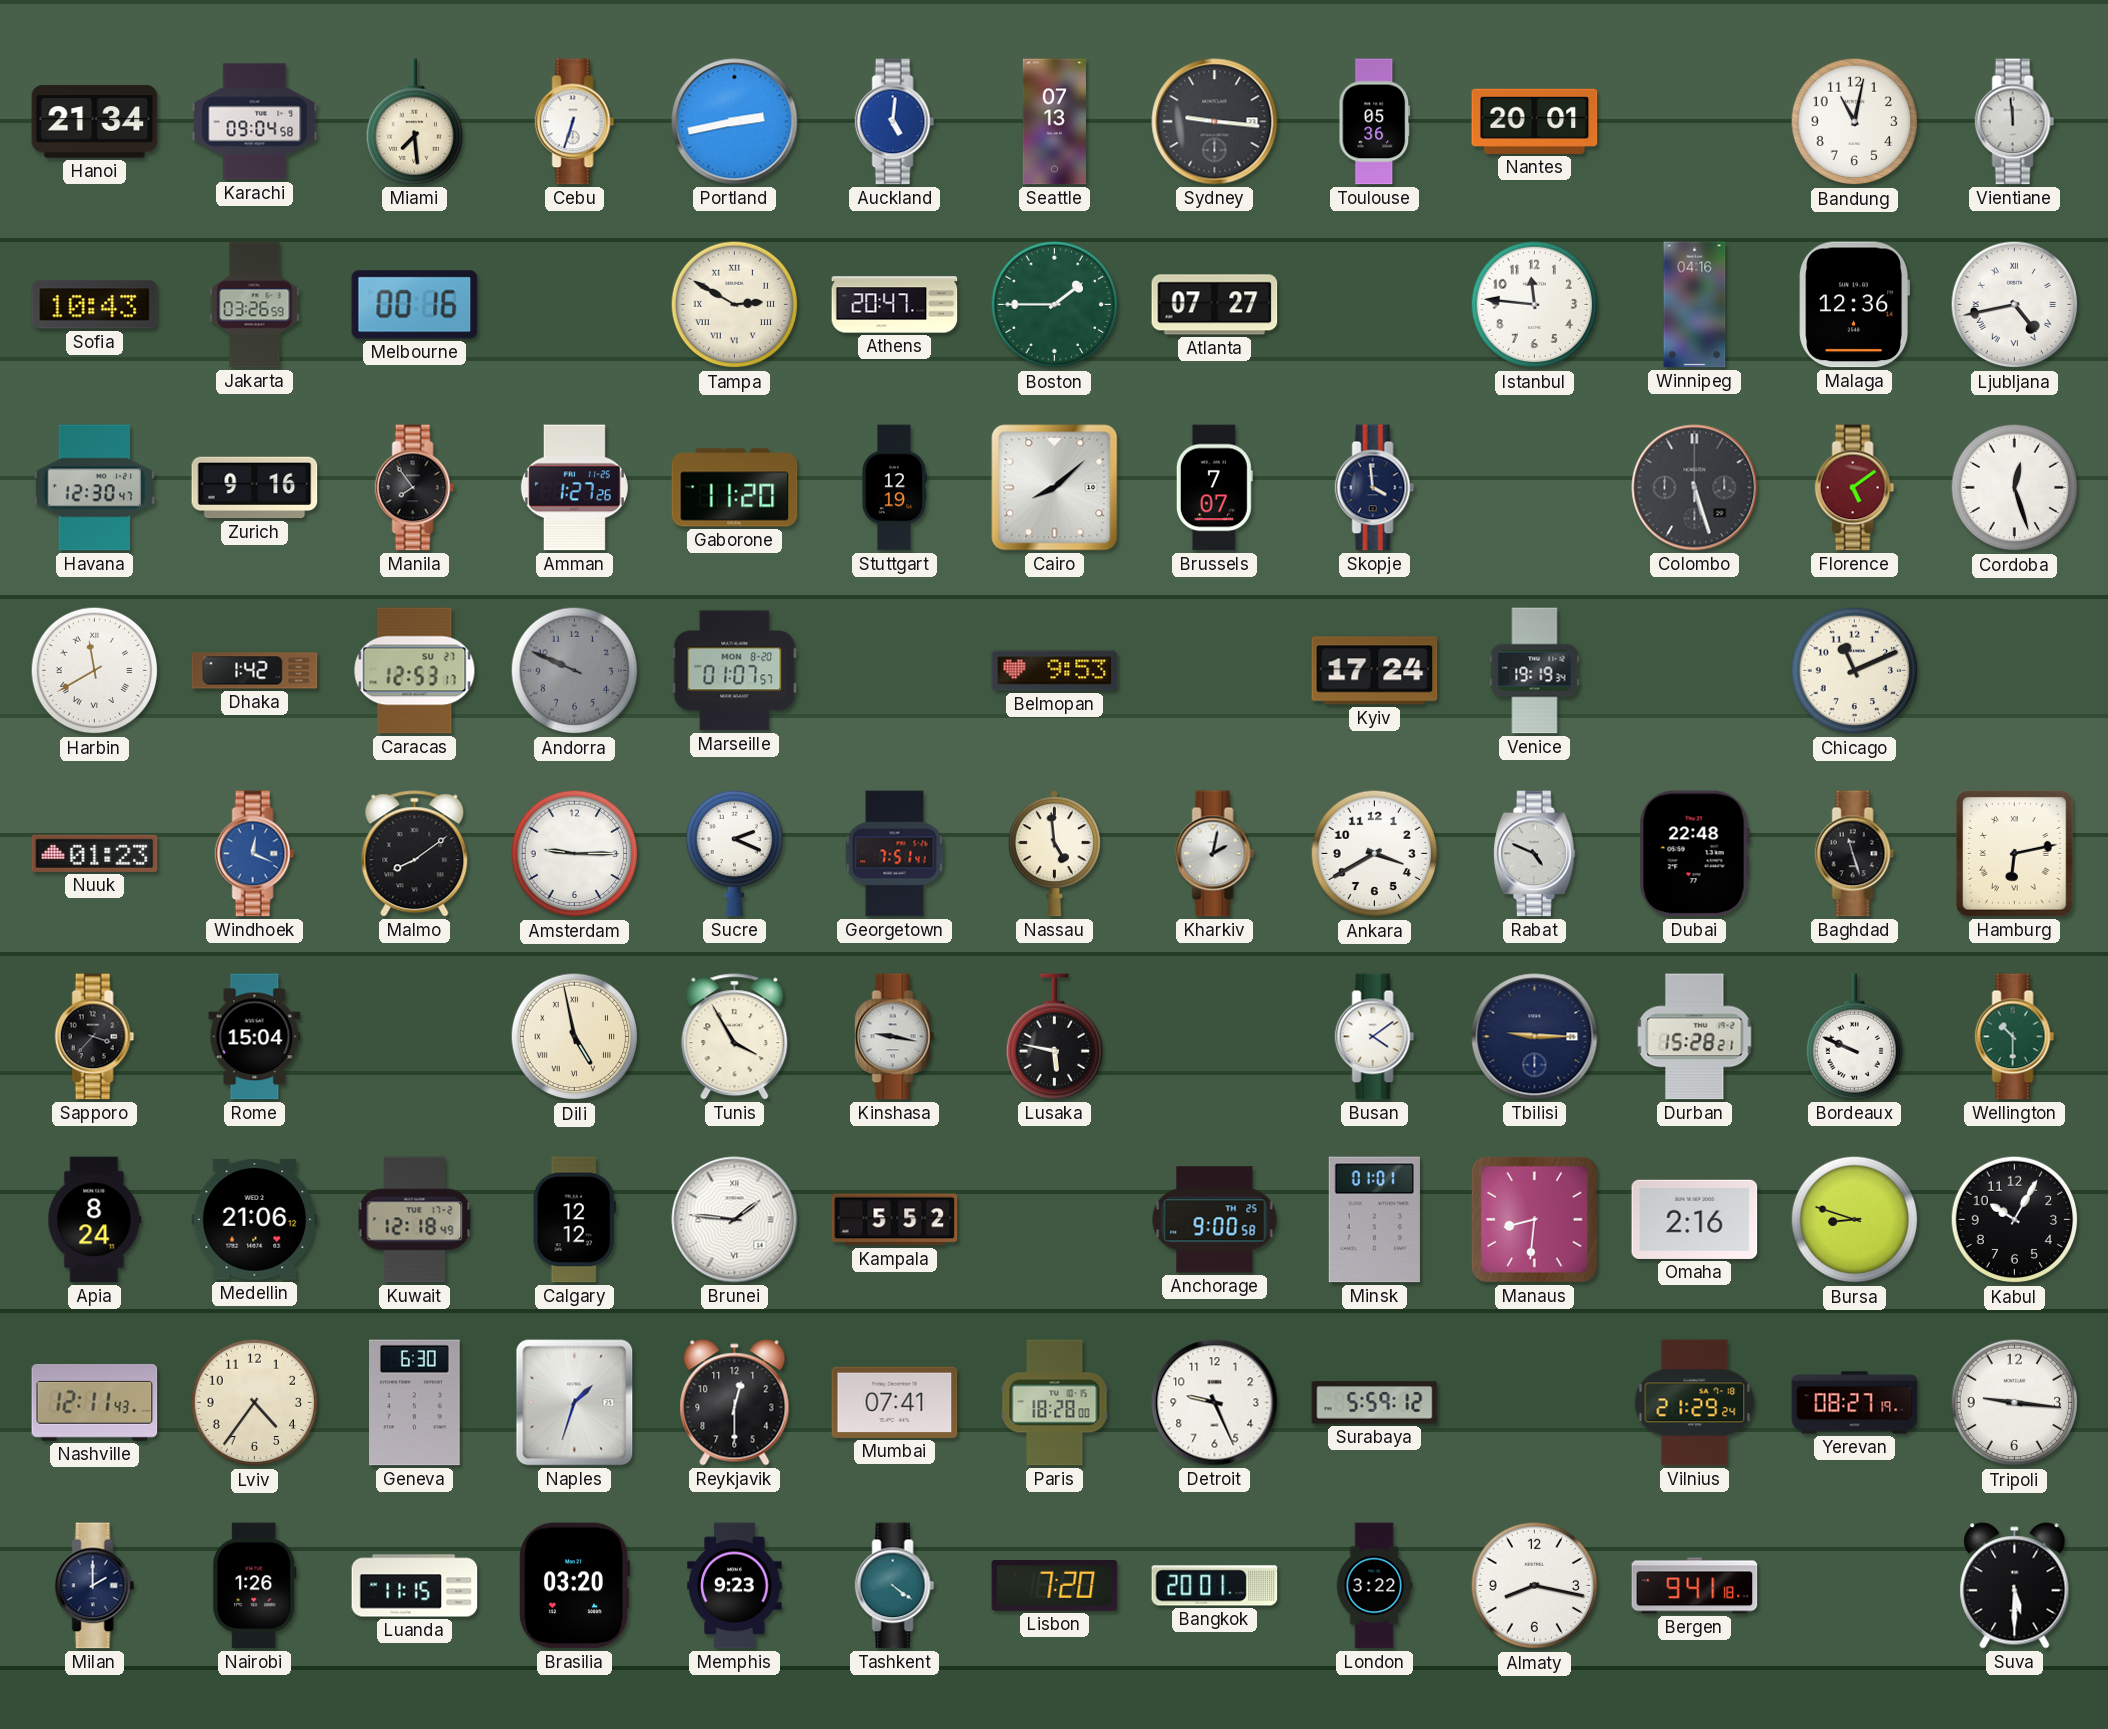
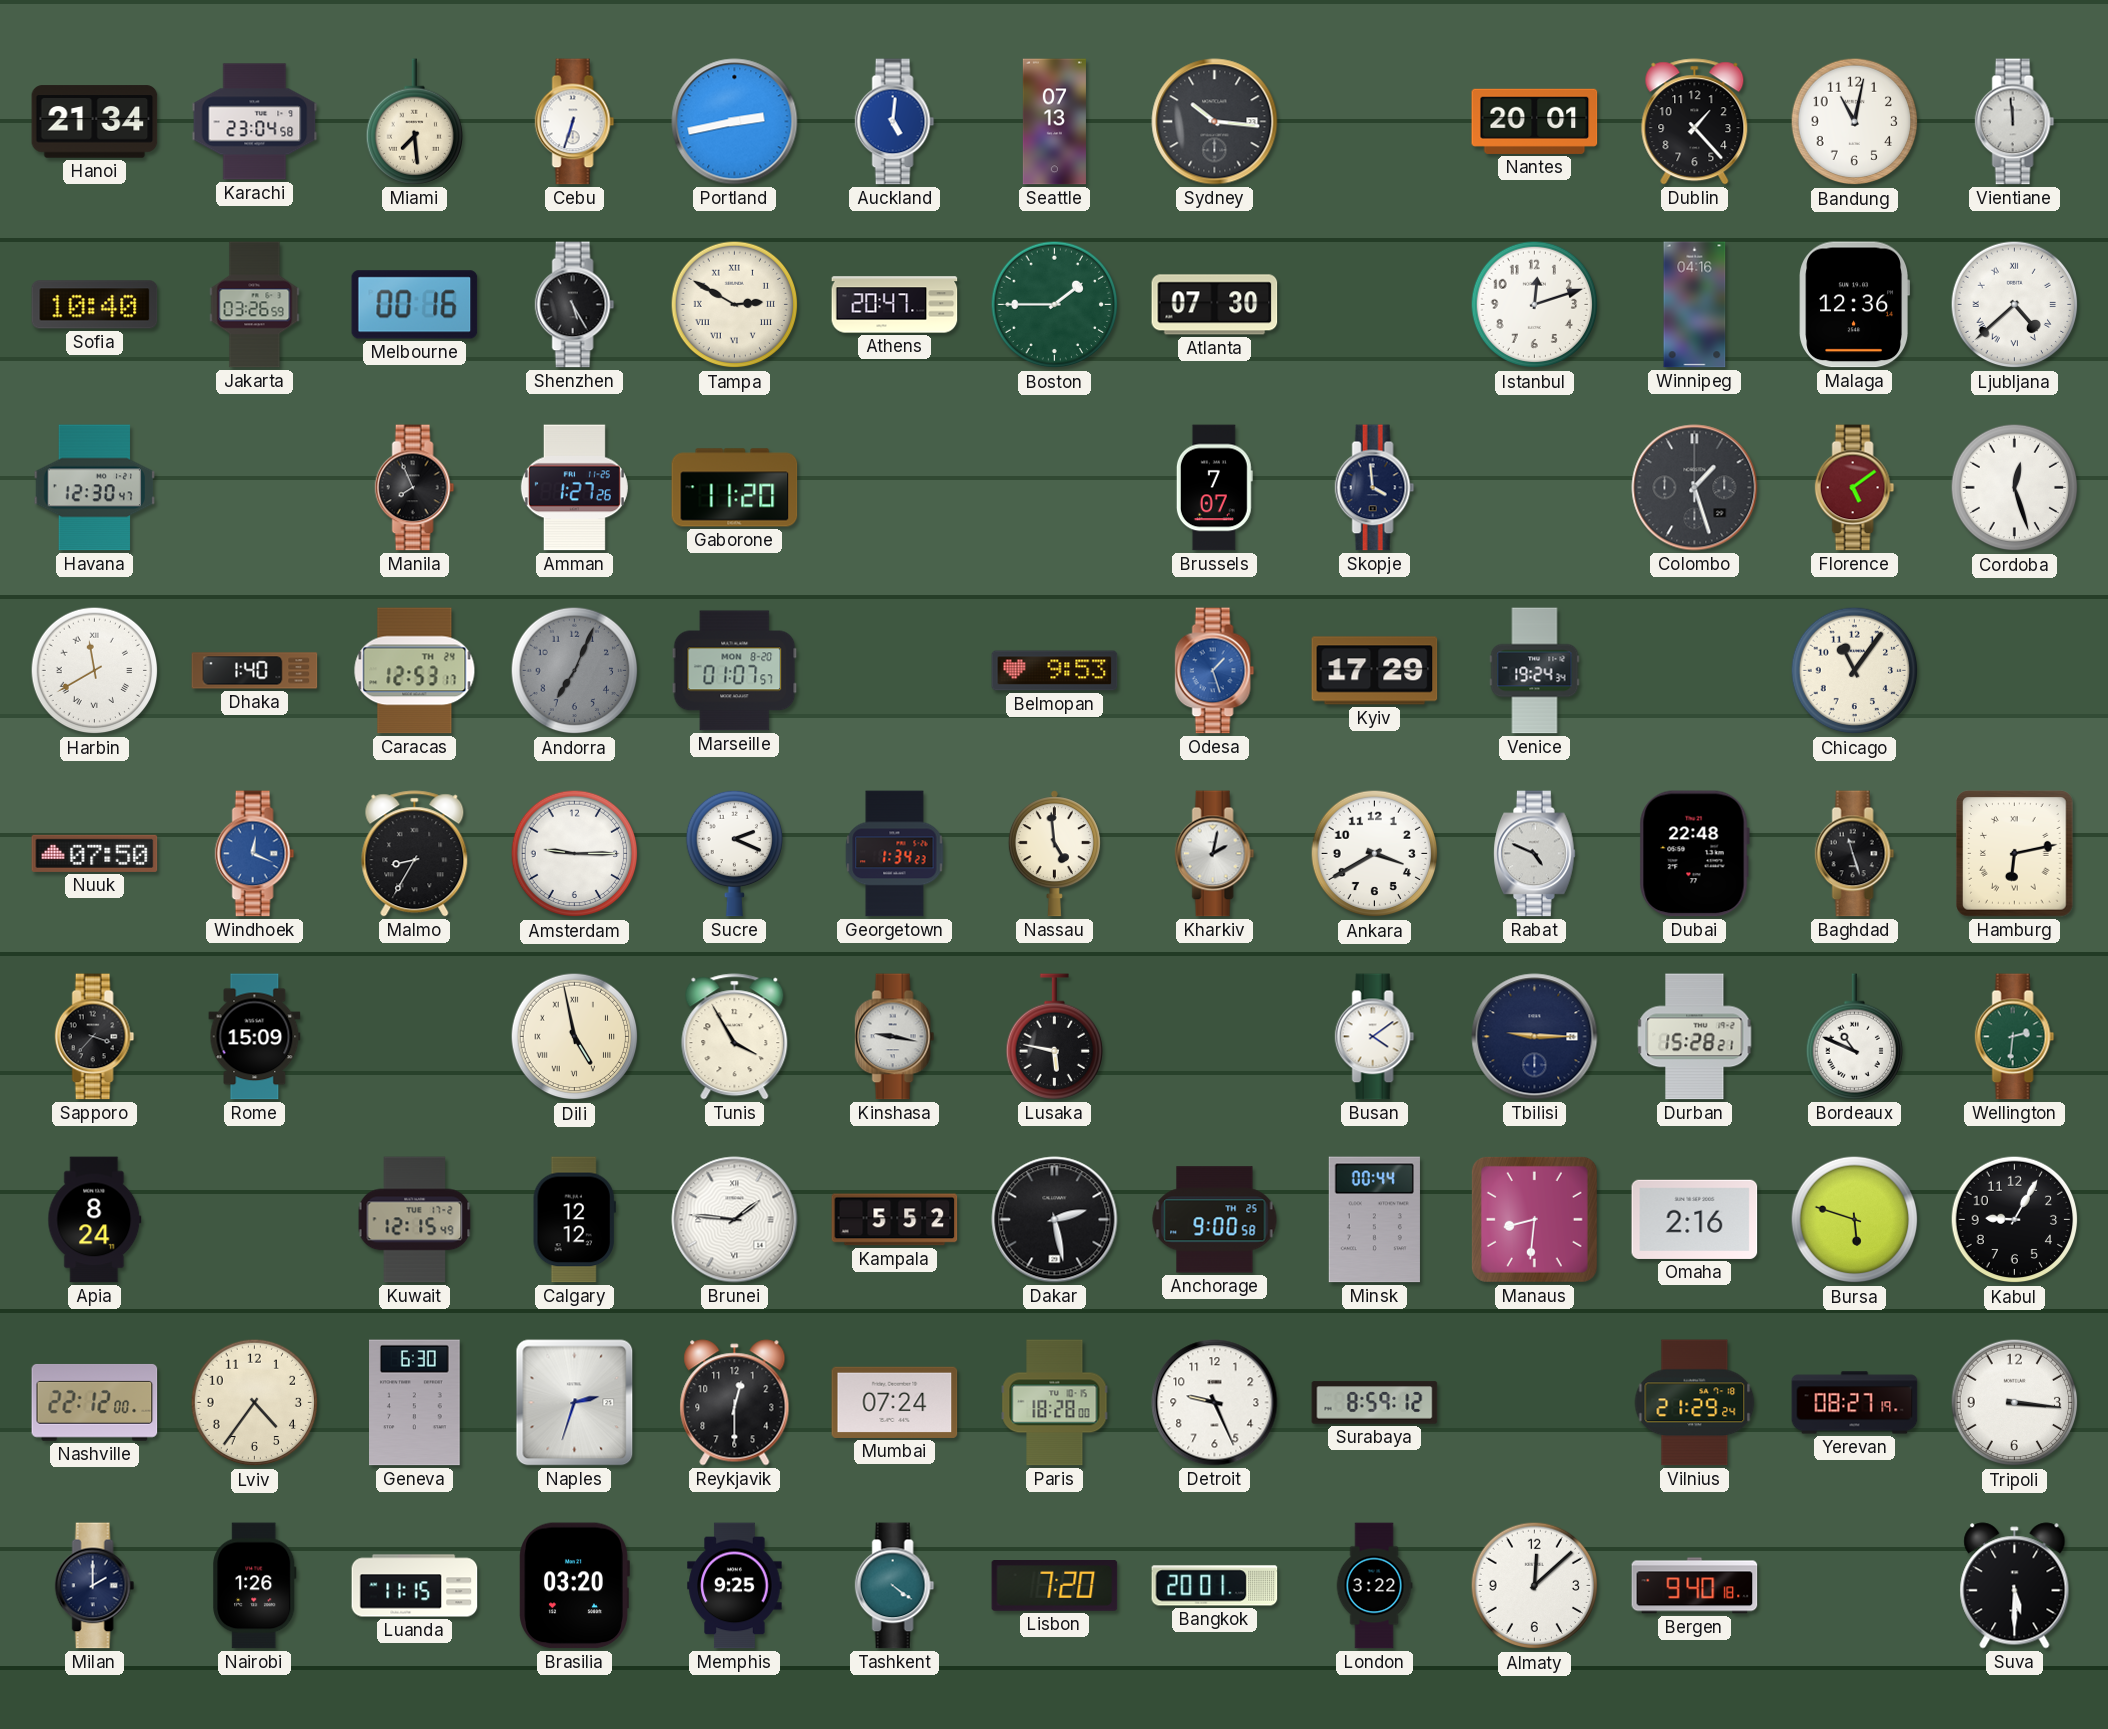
Karachi: 09:04 -> 23:04 (255, 122)
Sydney: 9:16 -> 10:16 (1215, 122)
Toulouse: 05:36 -> none (1375, 122)
Dublin: none -> 1:23 (1695, 122)
Sofia: 10:43 -> 10:40 (95, 305)
Shenzhen: none -> 5:25 (575, 305)
Atlanta: 07:27 -> 07:30 (1215, 305)
Istanbul: 11:46 -> 12:12 (1535, 305)
Ljubljana: 4:43 -> 4:38 (2015, 305)
Zurich: 9:16 -> none (255, 488)
Manila: 7:54 -> 7:56 (415, 488)
Stuttgart: 12:19 -> none (894, 488)
Cairo: 8:08 -> none (1055, 488)
Colombo: 5:27 -> 1:27 (1695, 488)
Dhaka: 1:42 -> 1:40 (255, 671)
Caracas date: SU 27 -> TH 24 (415, 671)
Andorra: 9:49 -> 7:04 (575, 671)
Odesa: none -> 1:27 (1215, 671)
Kyiv: 17:24 -> 17:29 (1375, 671)
Venice: 19:19 -> 19:24 (1535, 671)
Chicago: 11:11 -> 11:06 (1855, 671)
Nuuk: 01:23 -> 07:50 (95, 853)
Malmo: 8:09 -> 8:35 (415, 854)
Georgetown: 7:51 -> 1:34 (895, 854)
Rome: 15:04 -> 15:09 (255, 1037)
Bordeaux: 9:49 -> 10:49 (1854, 1037)
Wellington: 10:30 -> 2:31 (2015, 1037)
Medellin: 21:06 -> none (255, 1220)
Kuwait: 12:18 -> 12:15 (415, 1220)
Dakar: none -> 2:28 (1055, 1220)
Minsk: 01:01 -> 00:44 (1374, 1220)
Bursa: 8:48 -> 5:48 (1855, 1220)
Kabul: 10:05 -> 9:05 (2015, 1220)
Nashville: 12:11 -> 22:12 (95, 1402)
Naples: 1:33 -> 2:33 (575, 1403)
Mumbai: 07:41 -> 07:24 (895, 1402)
Surabaya: 5:59 -> 8:59 (1375, 1403)
Tripoli: 9:16 -> 3:16 (2015, 1403)
Memphis: 9:23 -> 9:25 (735, 1586)
Almaty: 8:17 -> 12:08 (1535, 1586)
Bergen: 9:41 -> 9:40 (1695, 1586)
